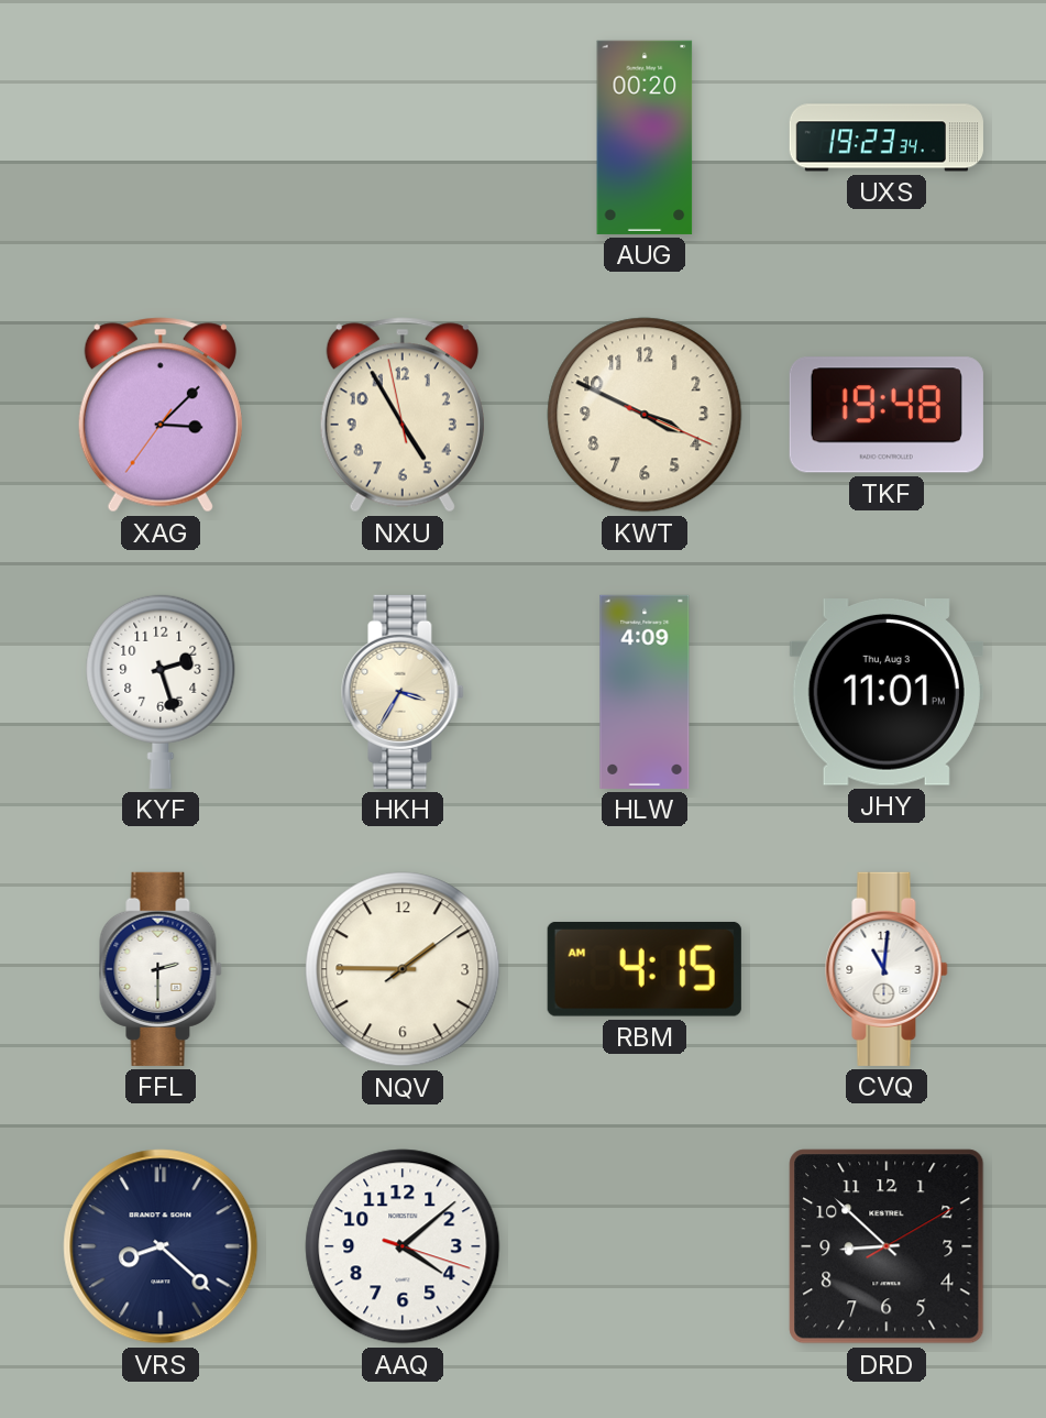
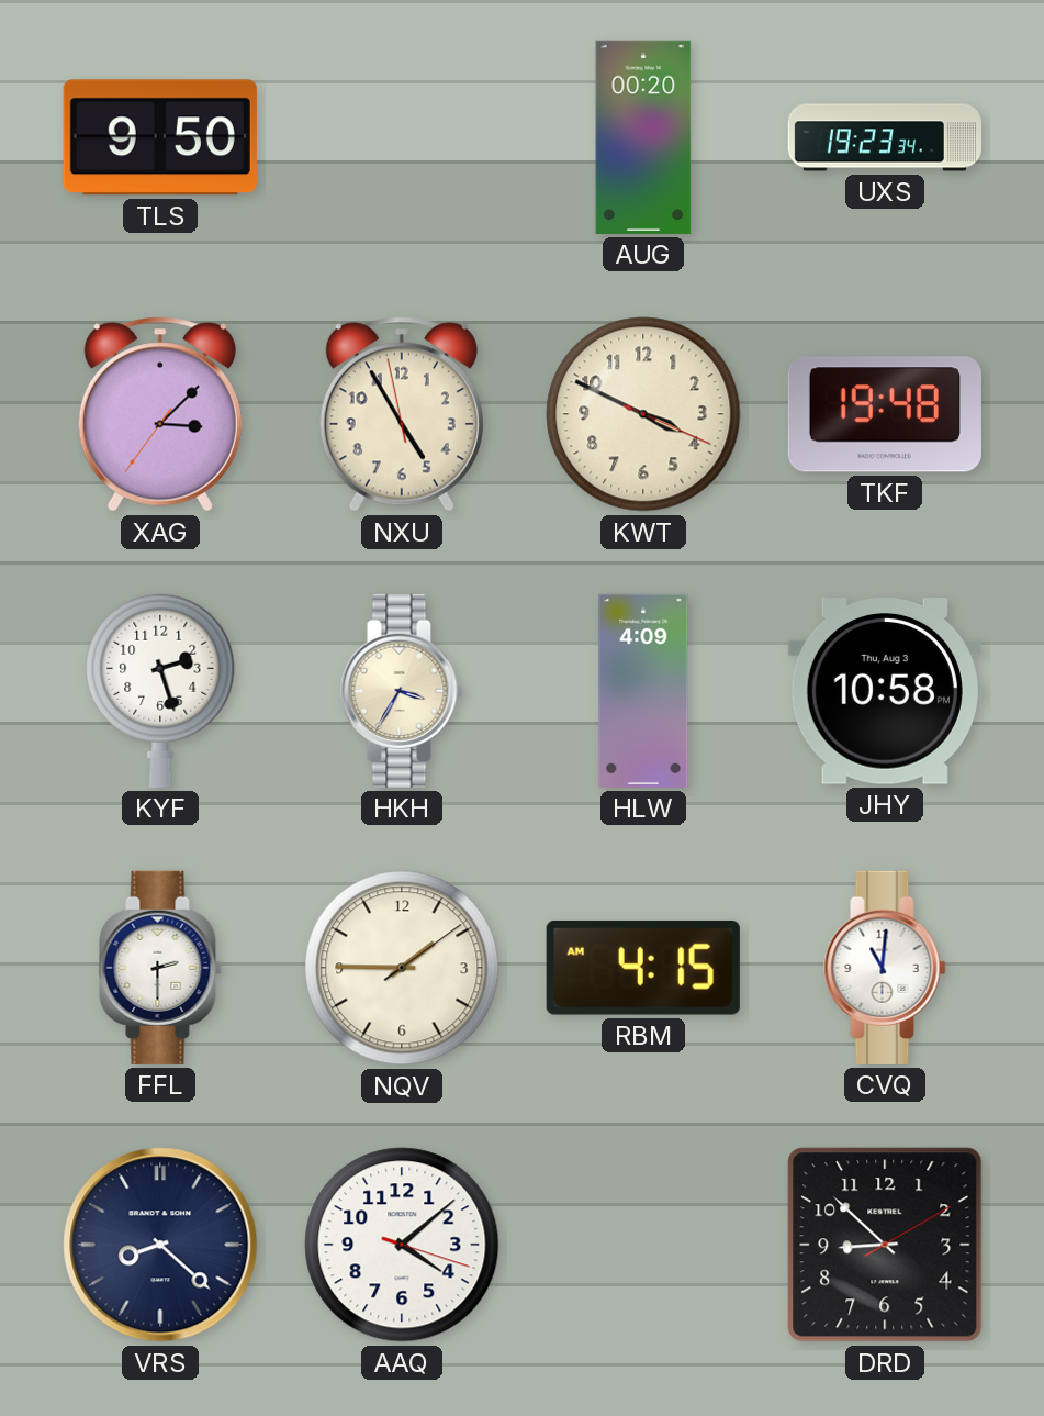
TLS: none -> 9:50 (160, 137)
JHY: 11:01 -> 10:58 (885, 691)
